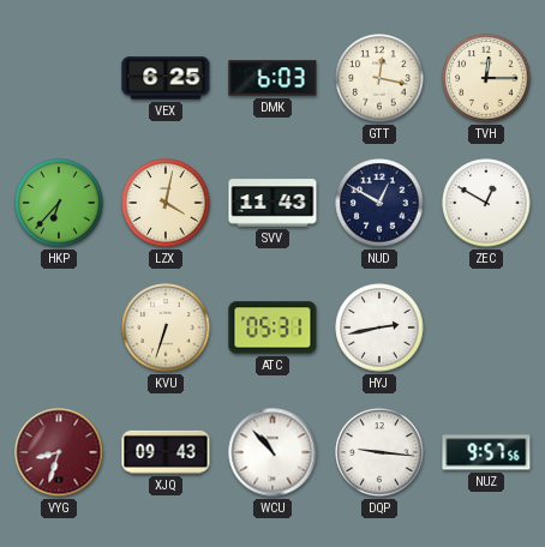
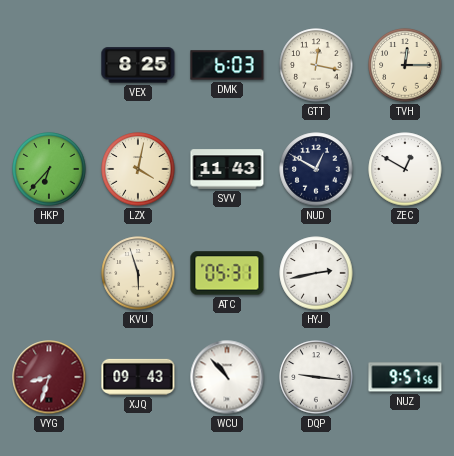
VEX: 6:25 -> 8:25 (138, 65)
KVU: 6:33 -> 5:57 (138, 273)
